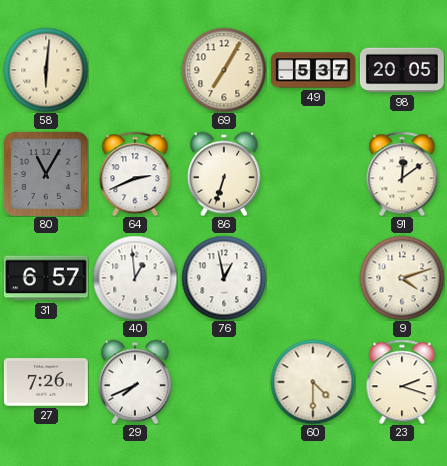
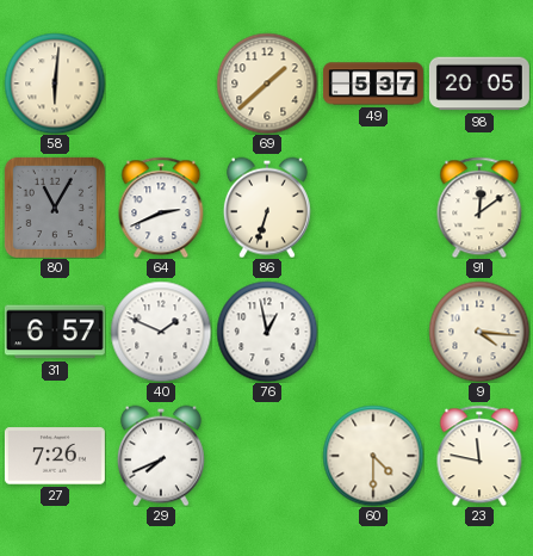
69: 7:05 -> 1:38 (267, 84)
40: 12:59 -> 1:49 (161, 332)
9: 4:12 -> 4:16 (479, 332)
23: 2:18 -> 11:47 (479, 456)
